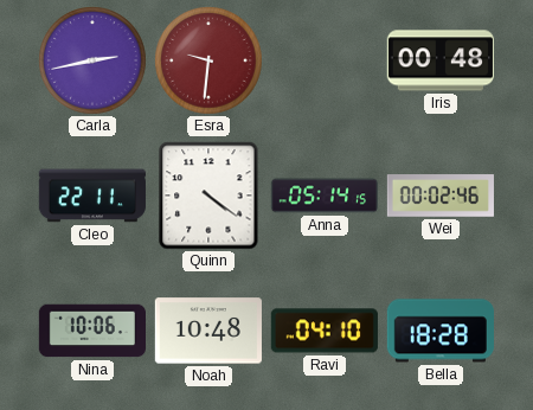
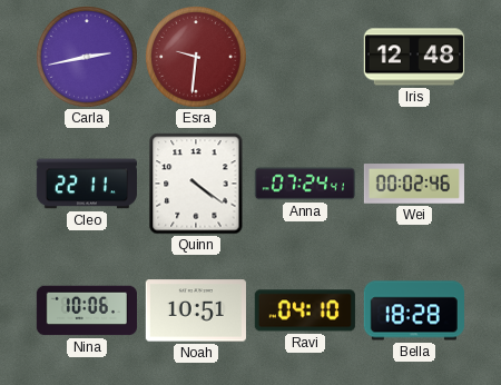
Iris: 00:48 -> 12:48 (414, 57)
Anna: 05:14 -> 07:24 (305, 184)
Noah: 10:48 -> 10:51 (196, 310)
